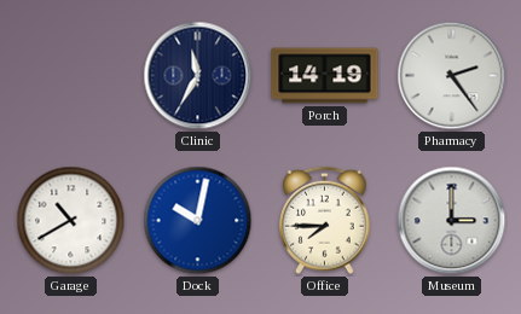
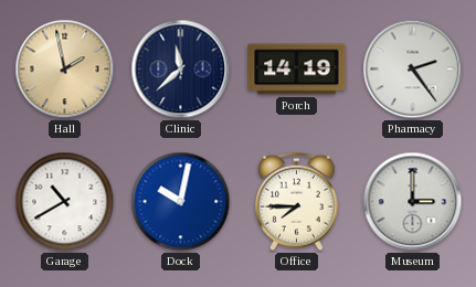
Hall: none -> 1:58 (65, 70)
Clinic: 11:35 -> 11:38 (181, 70)
